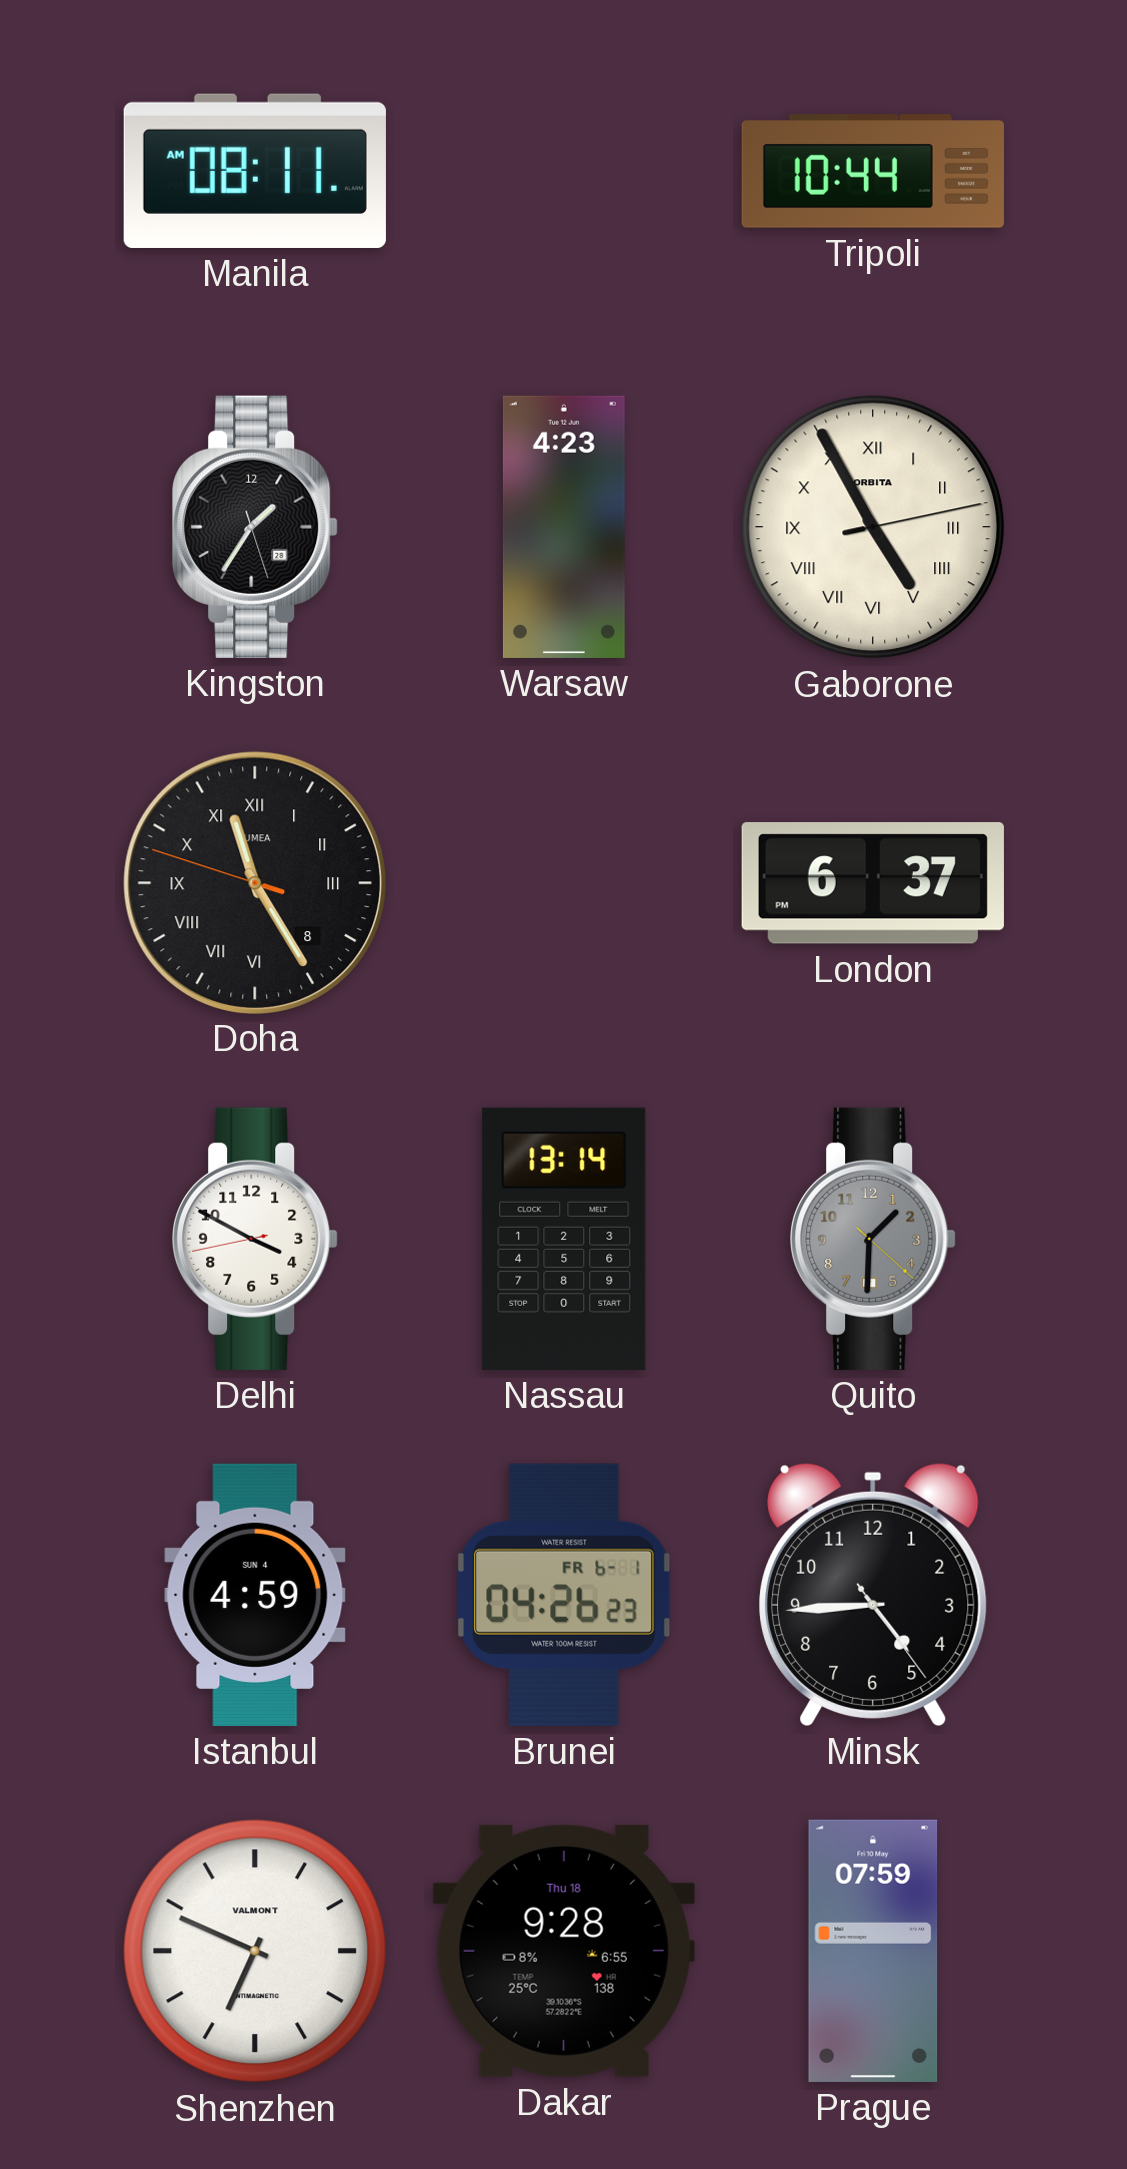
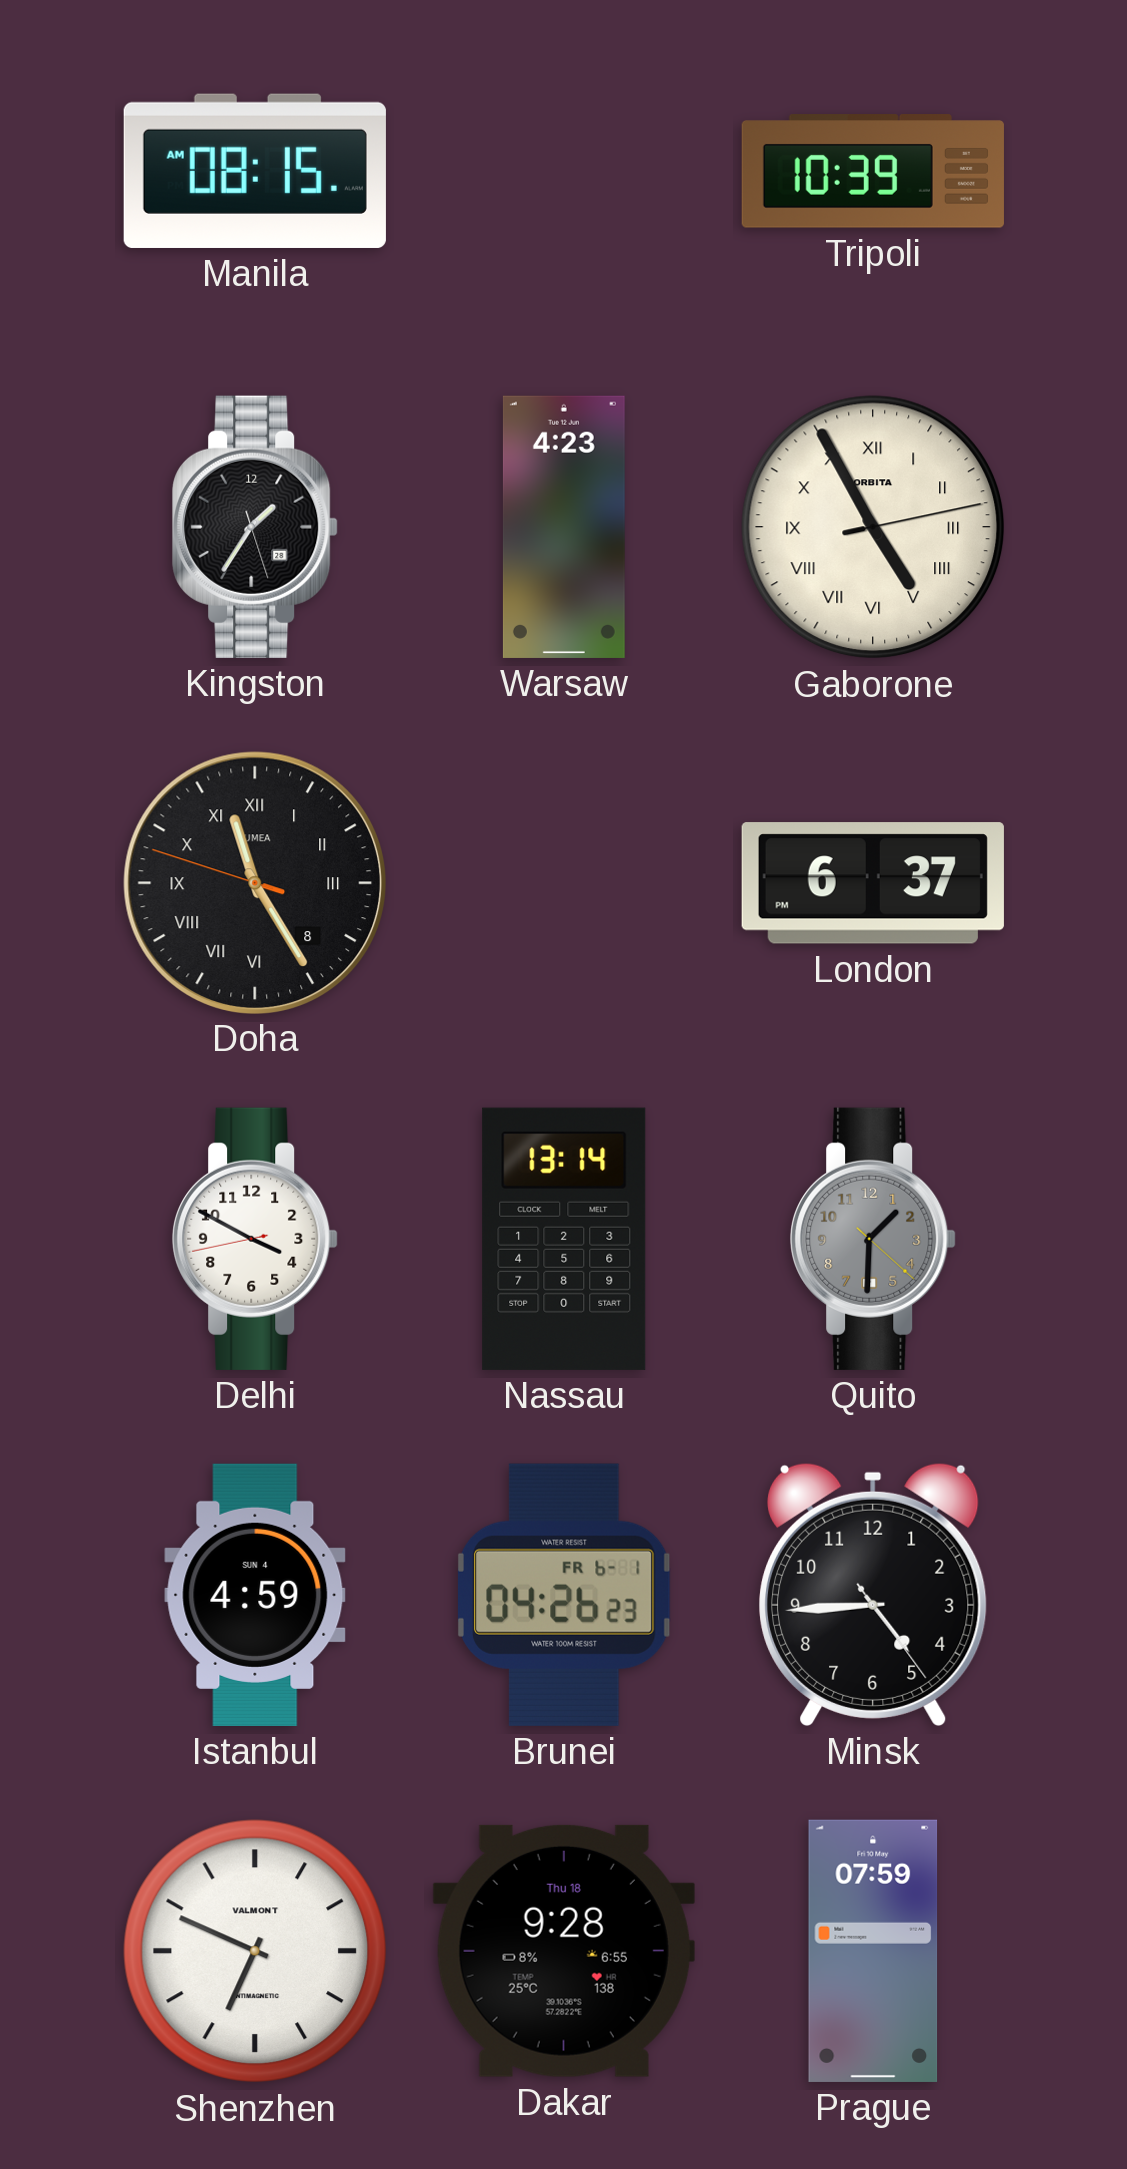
Manila: 08:11 -> 08:15 (255, 171)
Tripoli: 10:44 -> 10:39 (873, 171)
